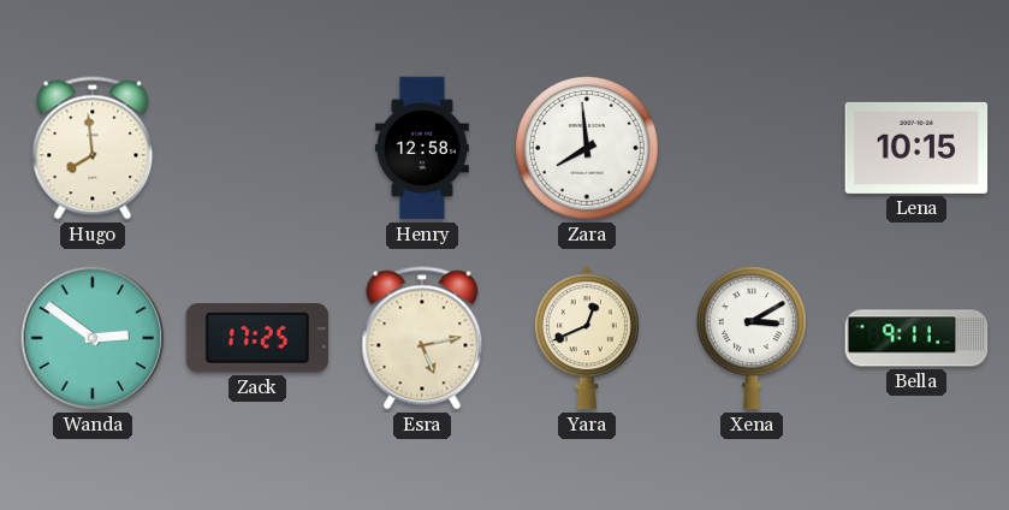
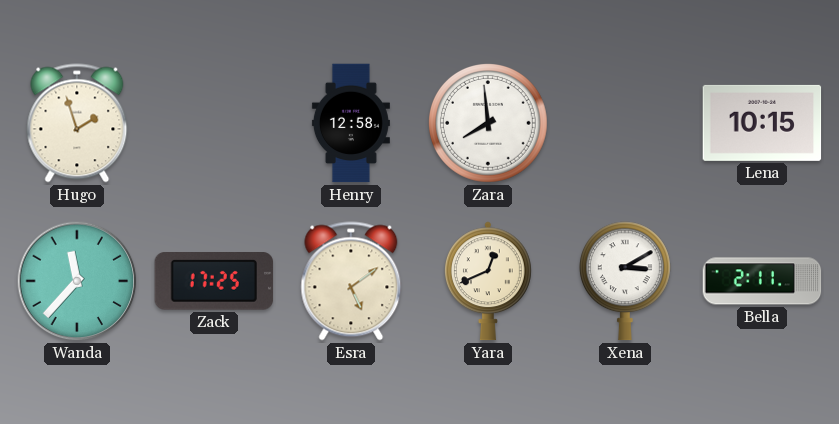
Hugo: 7:59 -> 1:57 (77, 123)
Wanda: 2:51 -> 11:37 (77, 281)
Esra: 5:13 -> 5:09 (351, 281)
Bella: 9:11 -> 2:11 (762, 281)
